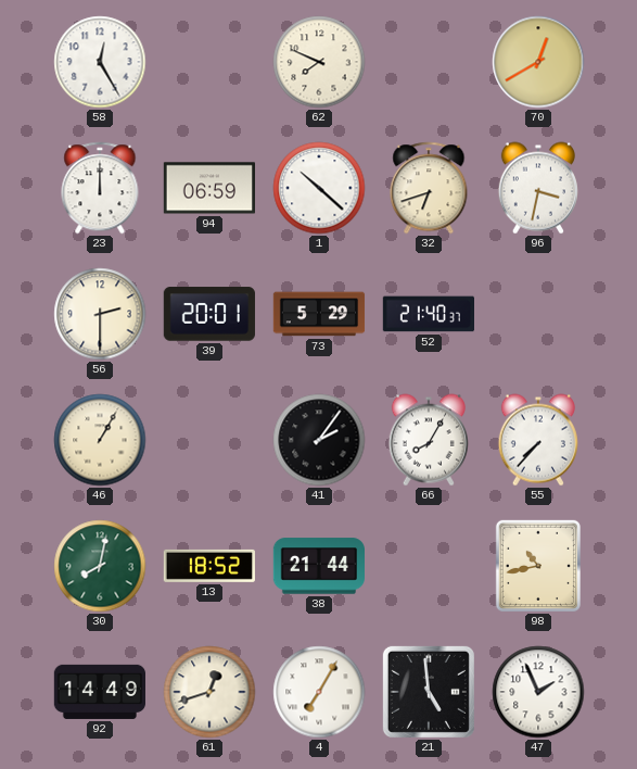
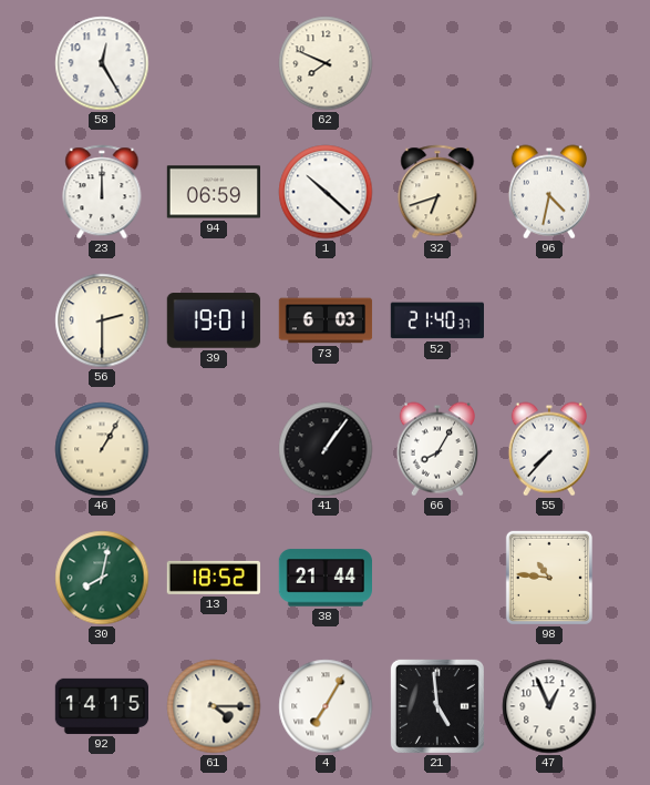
70: 12:40 -> none (538, 62)
96: 3:32 -> 4:32 (549, 192)
39: 20:01 -> 19:01 (214, 320)
73: 5:29 -> 6:03 (326, 320)
41: 2:06 -> 1:06 (326, 449)
98: 10:43 -> 10:46 (549, 578)
92: 14:49 -> 14:15 (101, 706)
61: 12:42 -> 4:15 (214, 706)
47: 1:56 -> 12:56 (549, 706)
